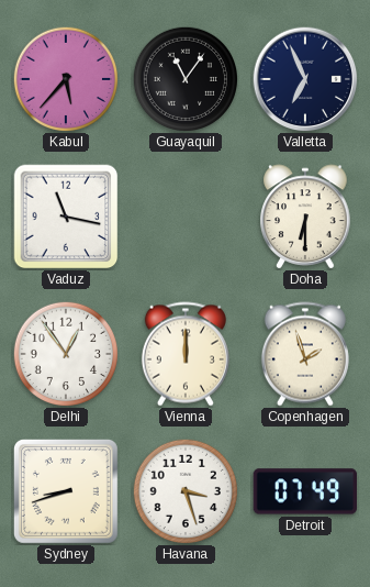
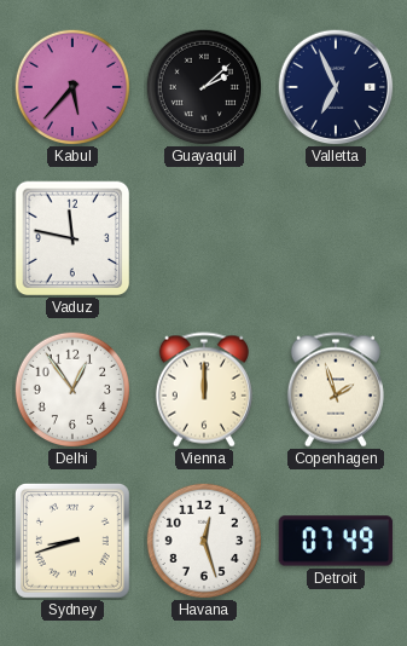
Guayaquil: 11:06 -> 2:08 (203, 86)
Vaduz: 11:17 -> 11:47 (72, 238)
Doha: 6:30 -> none (305, 217)
Havana: 3:27 -> 12:27 (203, 540)
